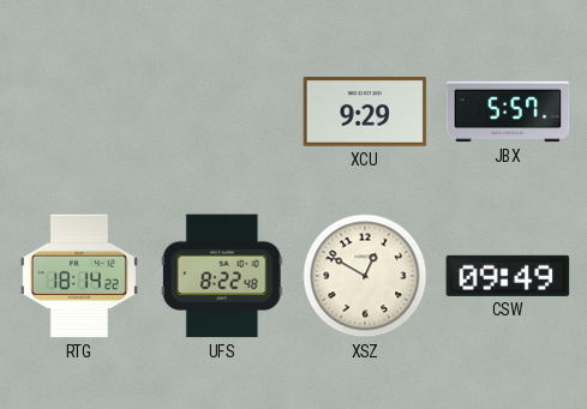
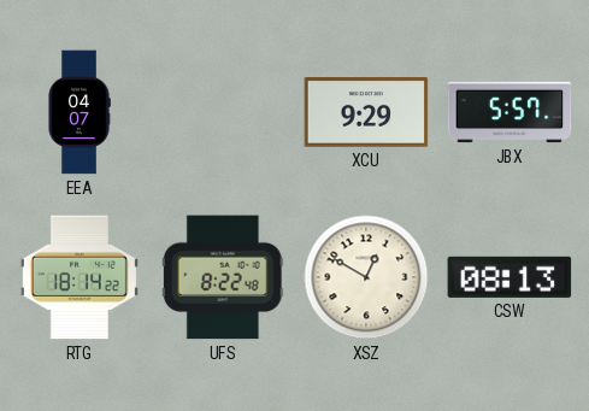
EEA: none -> 04:07 (79, 112)
CSW: 09:49 -> 08:13 (510, 277)
